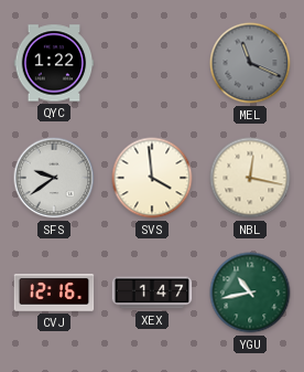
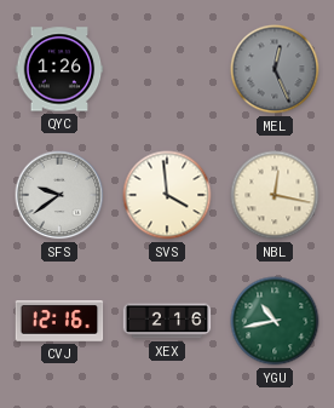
QYC: 1:22 -> 1:26 (59, 69)
MEL: 11:19 -> 12:26 (275, 69)
XEX: 1:47 -> 2:16 (167, 321)
